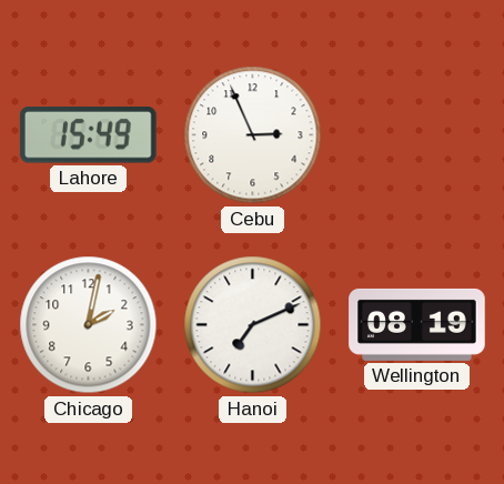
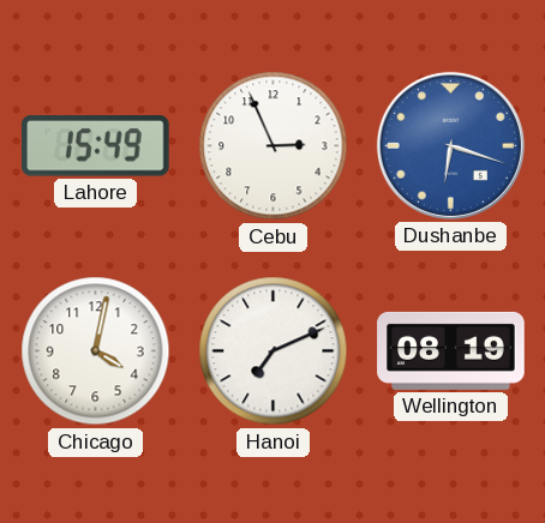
Dushanbe: none -> 6:18 (450, 145)
Chicago: 2:02 -> 4:02 (96, 351)
